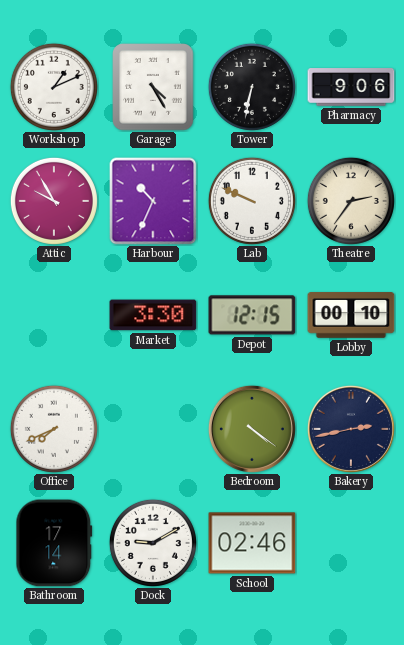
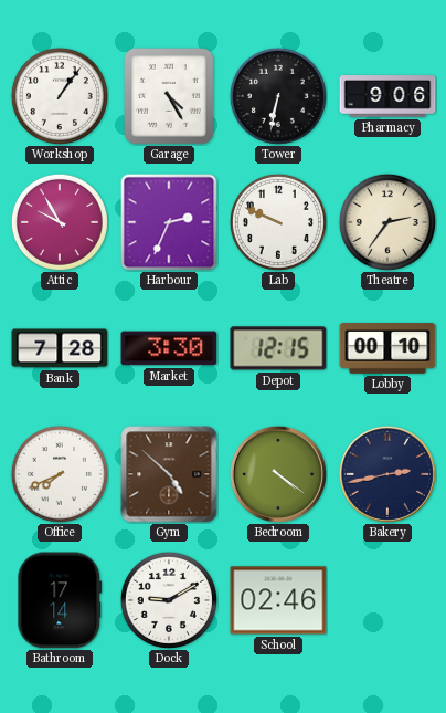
Workshop: 1:11 -> 1:06 (60, 96)
Harbour: 10:34 -> 2:34 (169, 222)
Bank: none -> 7:28 (60, 348)
Gym: none -> 4:52 (169, 474)
